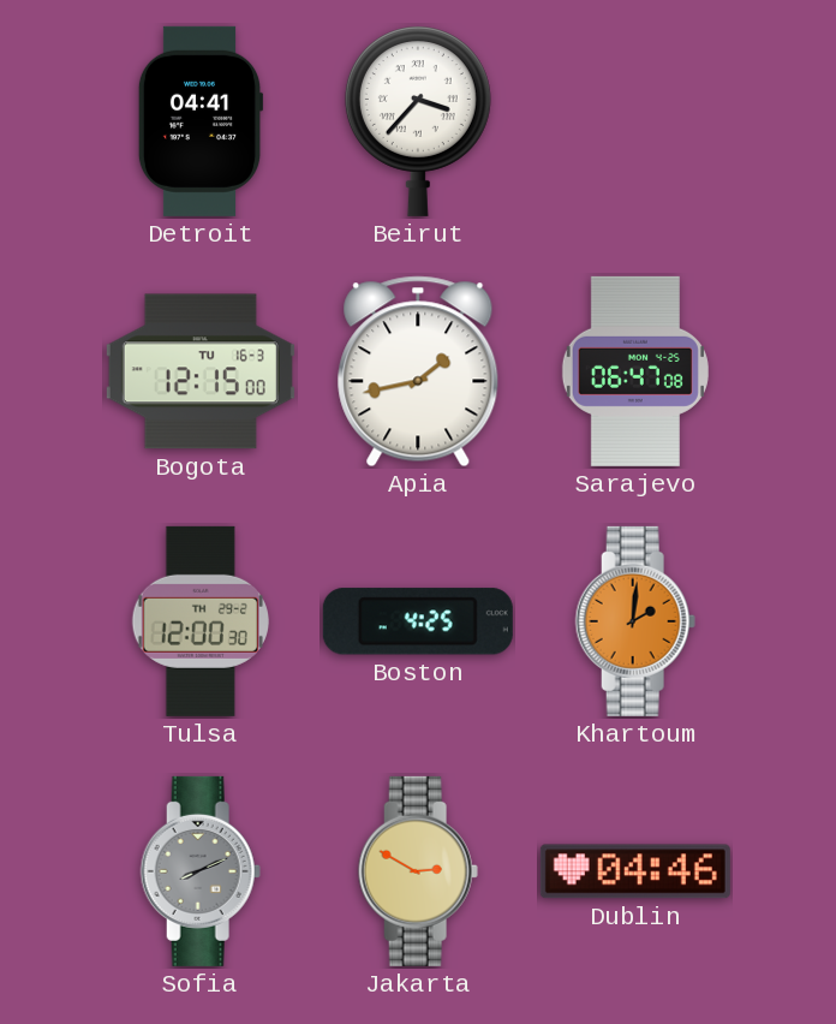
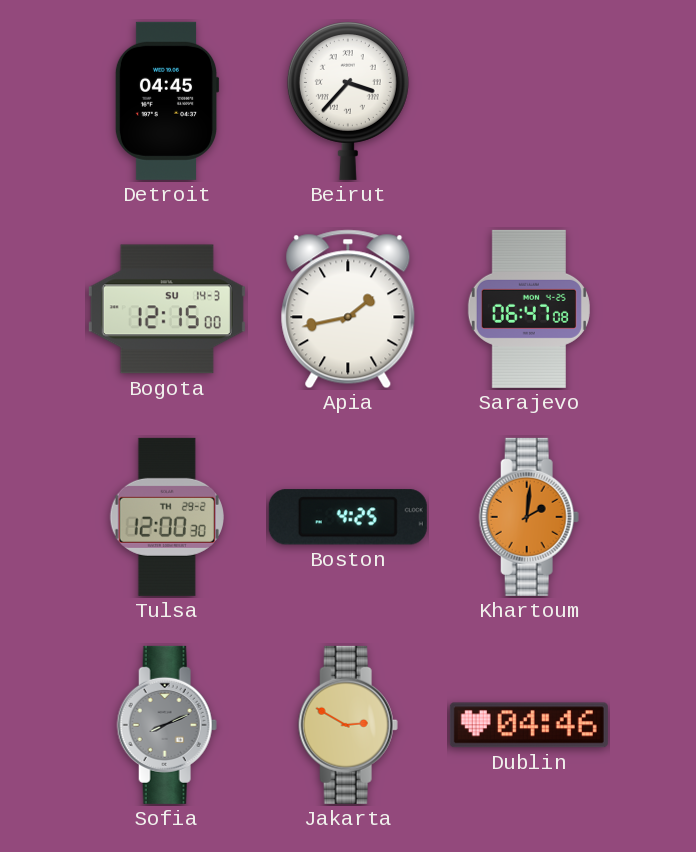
Detroit: 04:41 -> 04:45 (167, 101)
Bogota date: TU 16-3 -> SU 14-3 (167, 309)
